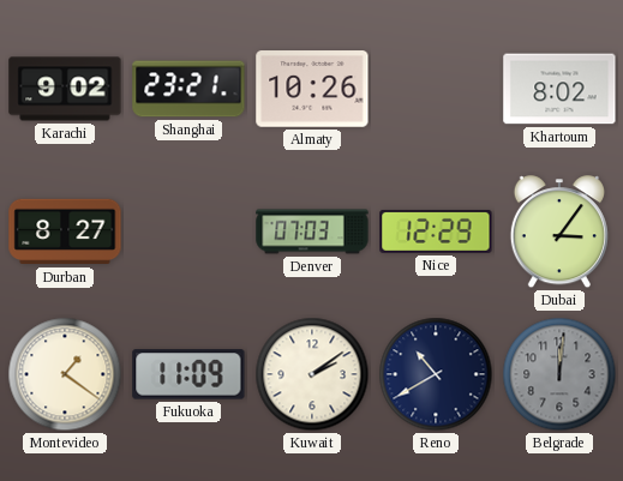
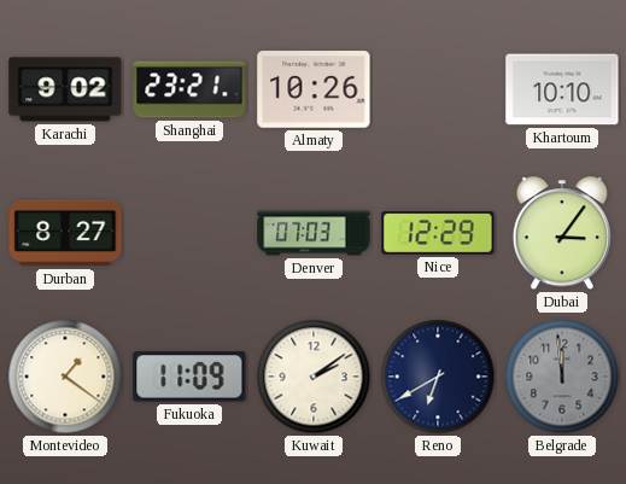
Khartoum: 8:02 -> 10:10 (562, 89)
Reno: 10:40 -> 6:40 (438, 377)
Belgrade: 12:01 -> 11:59 (562, 377)
